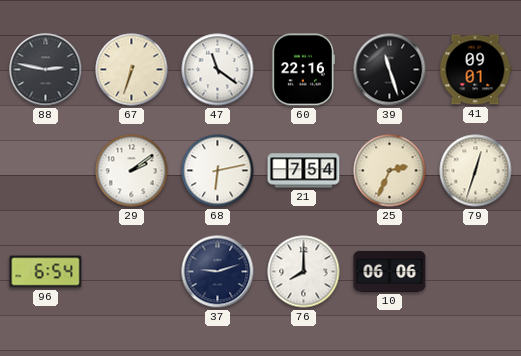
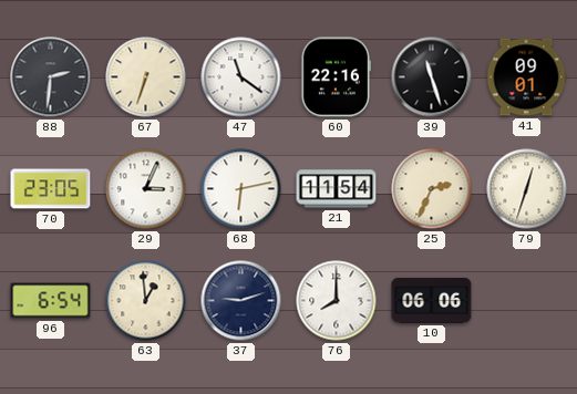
88: 2:47 -> 2:31 (51, 77)
70: none -> 23:05 (51, 189)
29: 2:09 -> 3:04 (146, 189)
21: 7:54 -> 11:54 (337, 189)
63: none -> 12:59 (146, 301)
